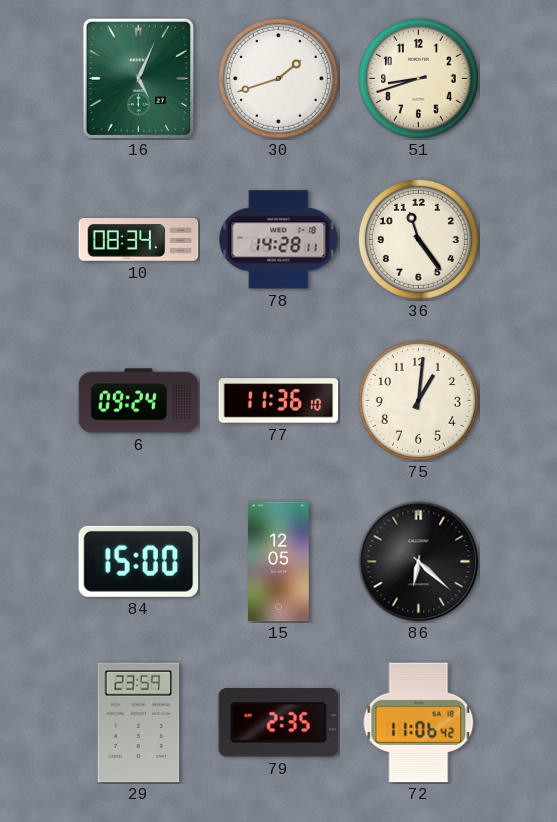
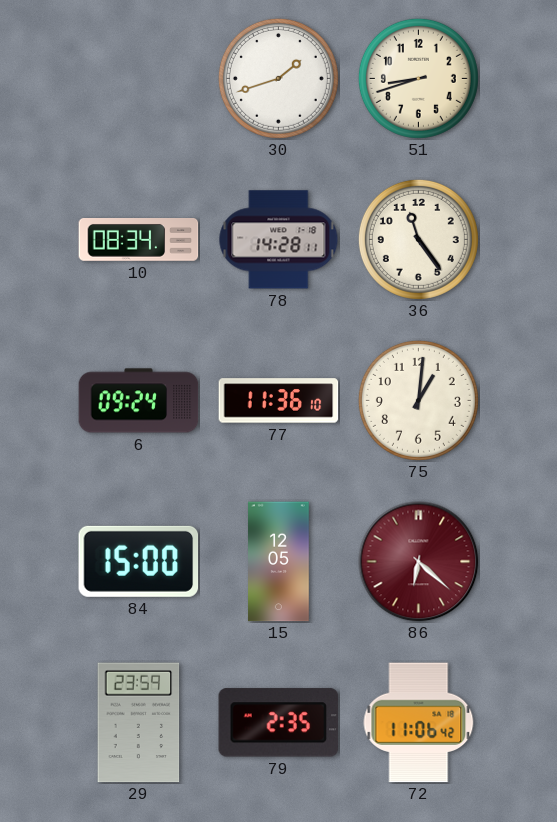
16: 5:04 -> none (138, 78)
86 dial: black -> burgundy (419, 562)
